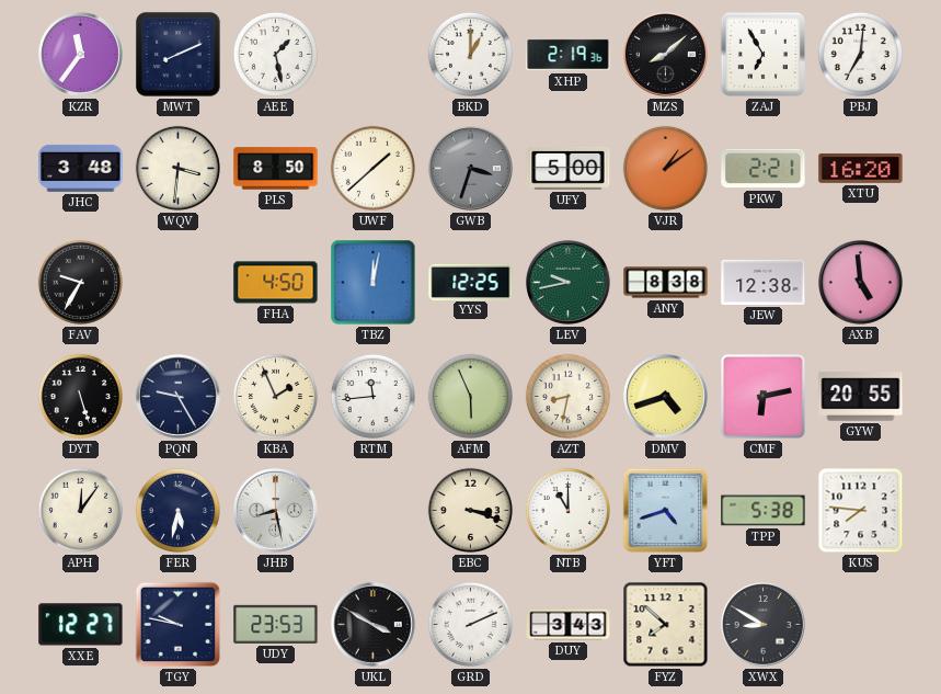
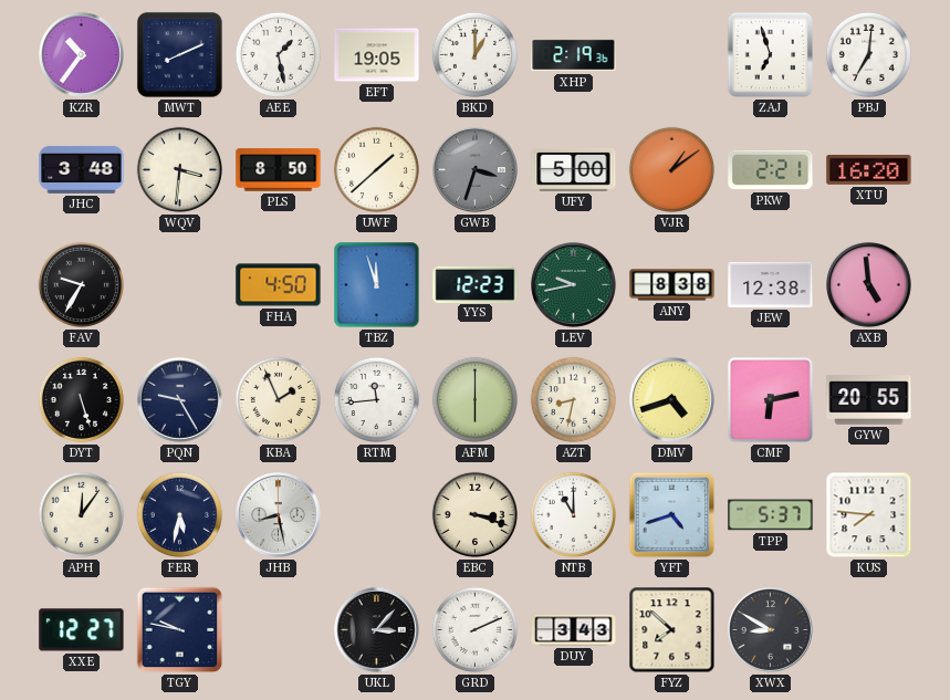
KZR: 11:36 -> 10:36 (82, 55)
EFT: none -> 19:05 (377, 55)
MZS: 8:08 -> none (666, 55)
ZAJ: 6:55 -> 6:57 (771, 55)
TBZ: 12:02 -> 11:57 (377, 285)
YYS: 12:25 -> 12:23 (476, 284)
AFM: 5:56 -> 6:00 (474, 399)
TPP: 5:38 -> 5:37 (771, 515)
UDY: 23:53 -> none (276, 624)
UKL: 3:50 -> 3:07 (377, 630)
